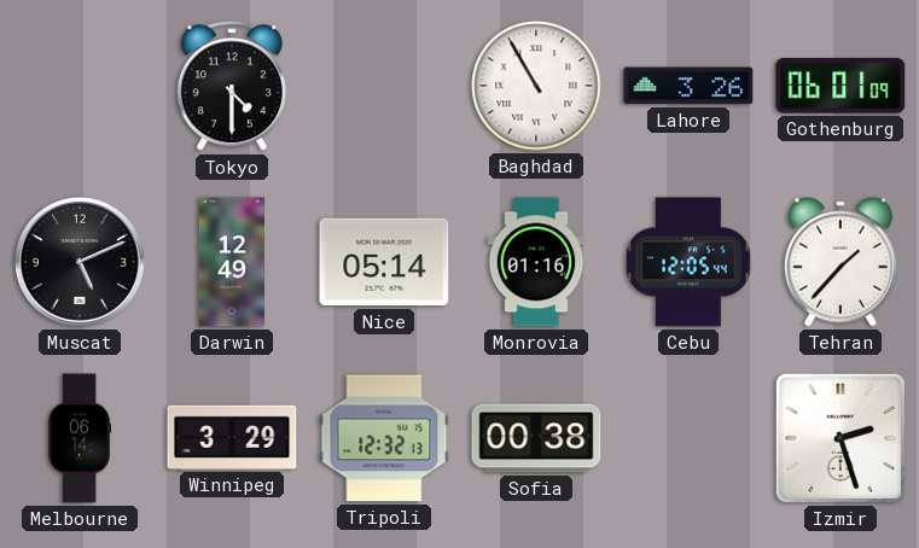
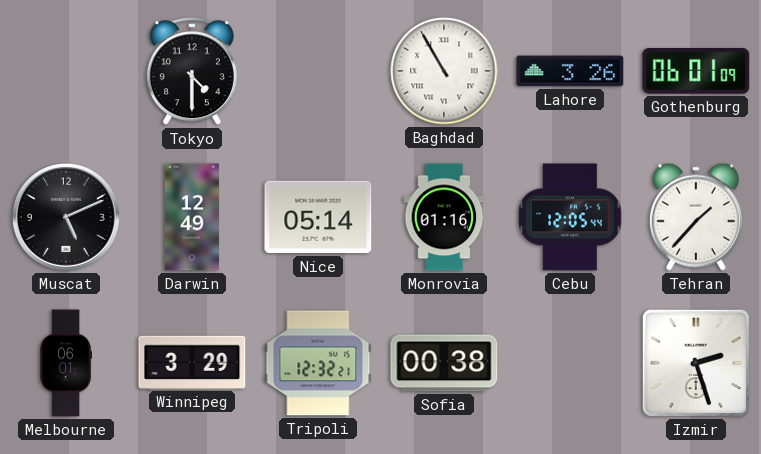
Melbourne: 06:14 -> 06:01 (65, 363)
Tripoli: 12:32:13 -> 12:32:21 (318, 363)
